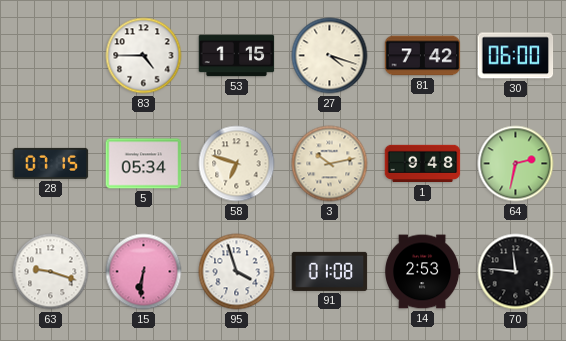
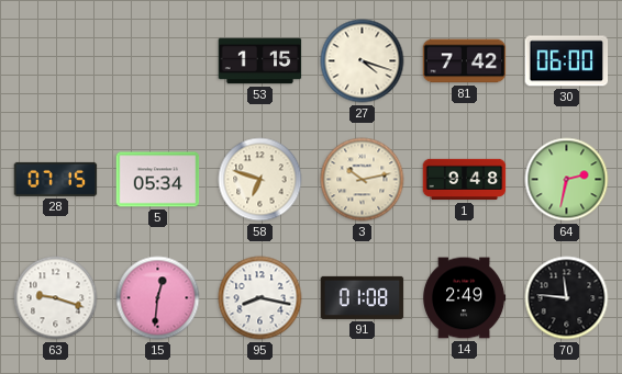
83: 4:45 -> none (144, 56)
15: 6:31 -> 12:31 (158, 298)
95: 3:57 -> 8:17 (260, 298)
14: 2:53 -> 2:49 (465, 298)
